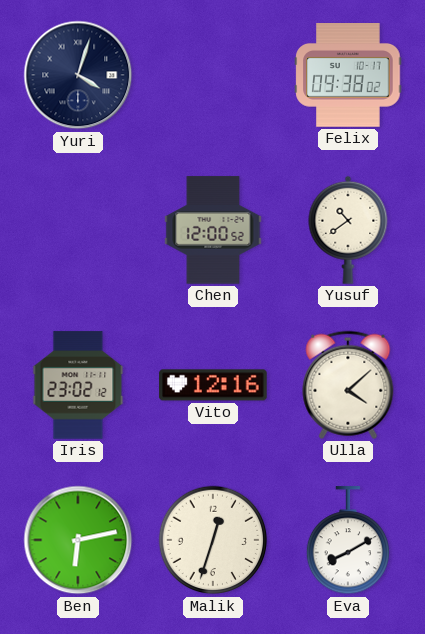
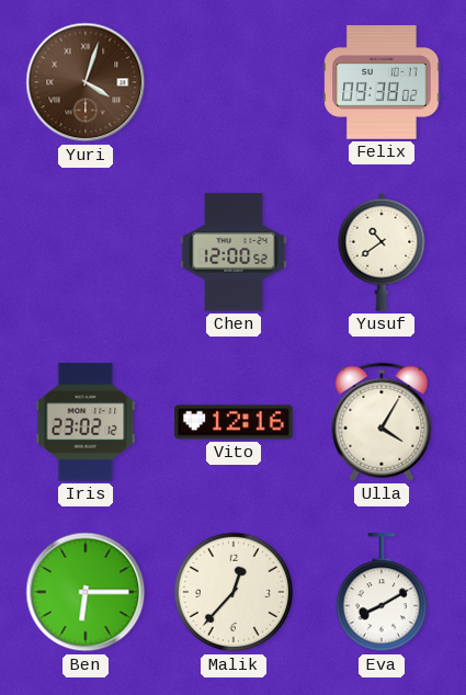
Yuri dial: navy -> brown (86, 82)
Ulla: 4:08 -> 4:05 (382, 422)
Ben: 6:13 -> 6:15 (86, 592)
Malik: 12:33 -> 12:37 (234, 592)
